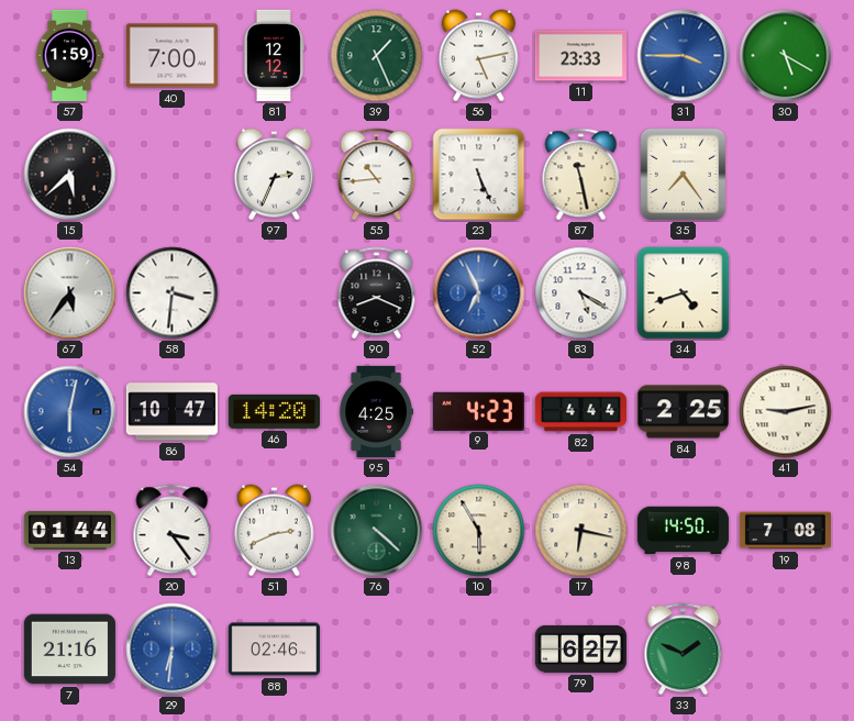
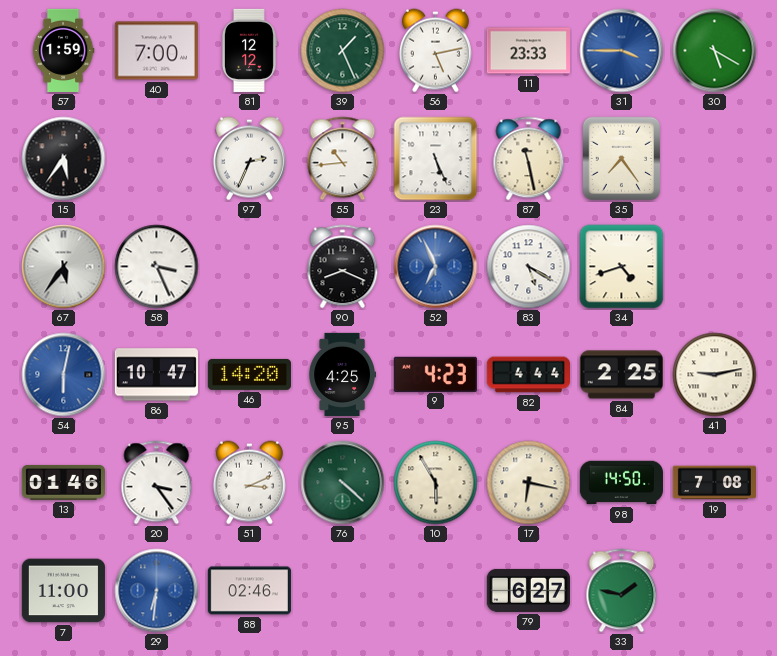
15: 5:38 -> 5:36 (64, 159)
58: 3:31 -> 3:26 (157, 267)
13: 01:44 -> 01:46 (63, 482)
51: 2:41 -> 3:11 (249, 483)
7: 21:16 -> 11:00 (63, 591)
33: 1:49 -> 1:47 (622, 591)
